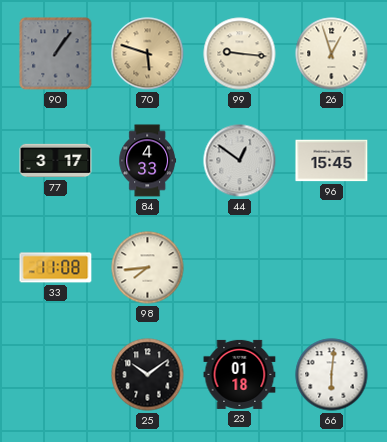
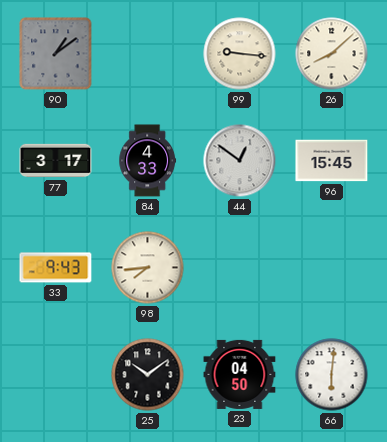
90: 1:06 -> 1:09 (56, 54)
70: 5:48 -> none (148, 54)
26: 12:57 -> 8:08 (332, 54)
33: 11:08 -> 9:43 (56, 268)
23: 01:18 -> 04:50 (240, 374)
